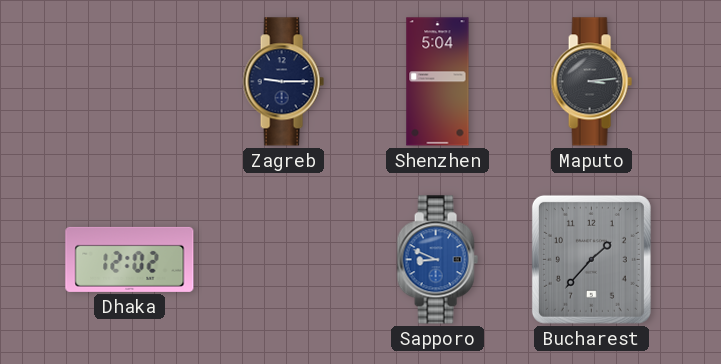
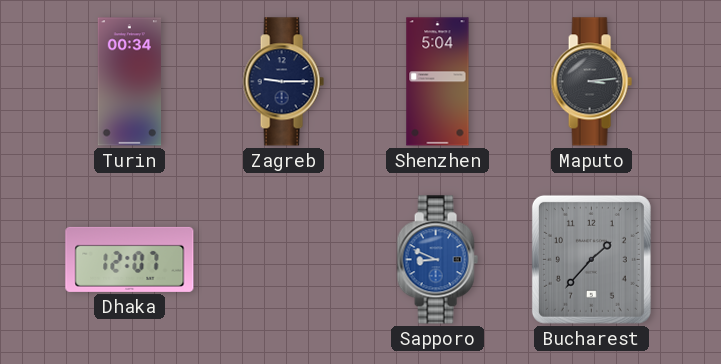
Turin: none -> 00:34 (130, 82)
Dhaka: 12:02 -> 12:07 (130, 259)
